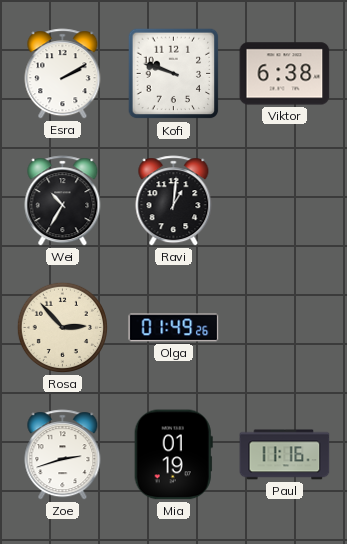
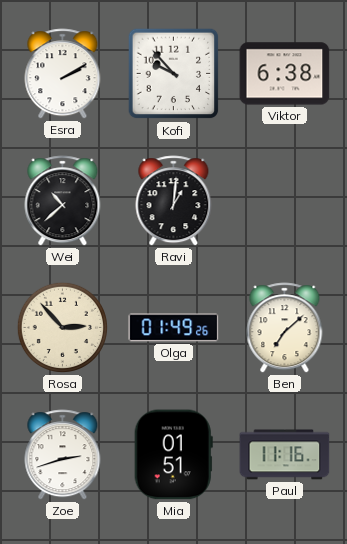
Kofi: 9:48 -> 9:53 (174, 74)
Wei: 10:35 -> 10:38 (63, 201)
Ben: none -> 7:08 (285, 328)
Mia: 01:19 -> 01:51 (173, 455)
